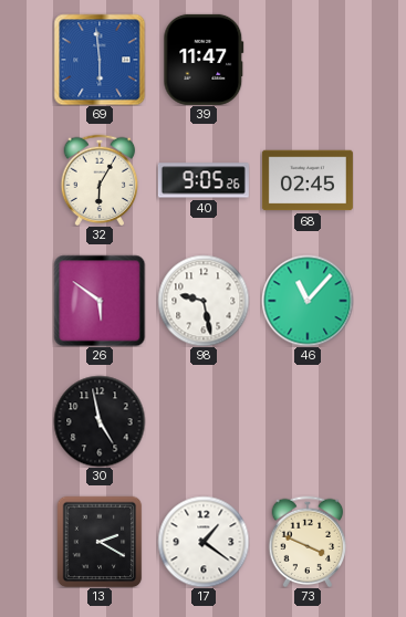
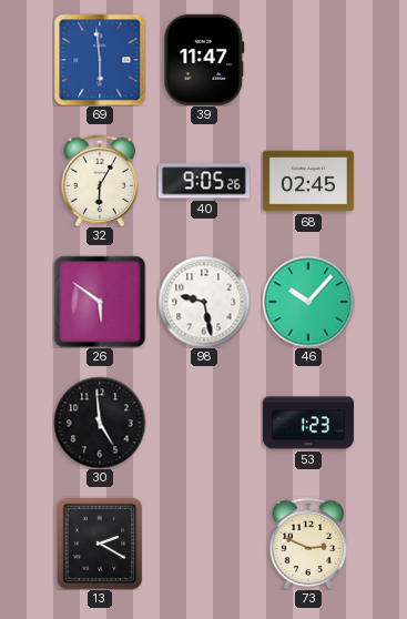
46: 11:07 -> 10:07 (308, 302)
30: 4:58 -> 4:59 (100, 423)
53: none -> 1:23 (308, 423)
17: 1:21 -> none (204, 542)
73: 3:49 -> 2:49 (308, 544)
